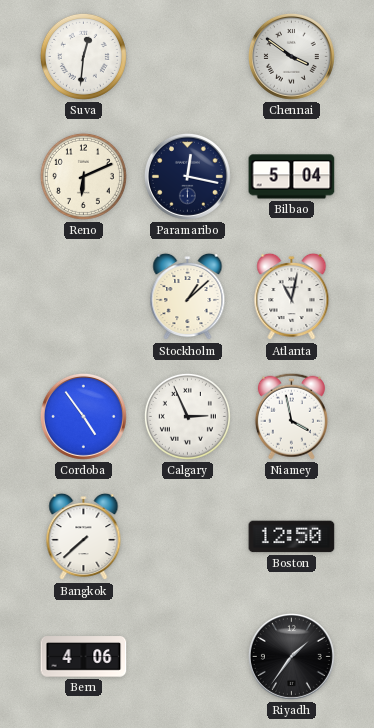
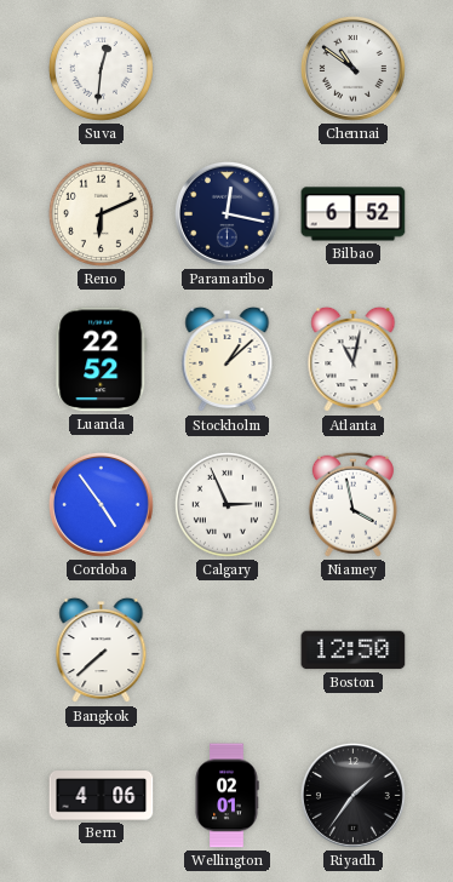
Chennai: 3:51 -> 10:51 (352, 68)
Bilbao: 5:04 -> 6:52 (354, 214)
Luanda: none -> 22:52 (102, 360)
Wellington: none -> 02:01 (226, 796)
